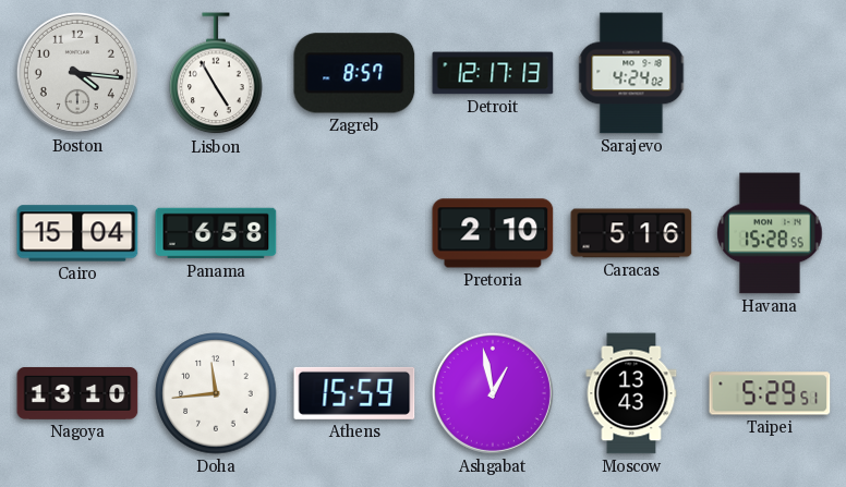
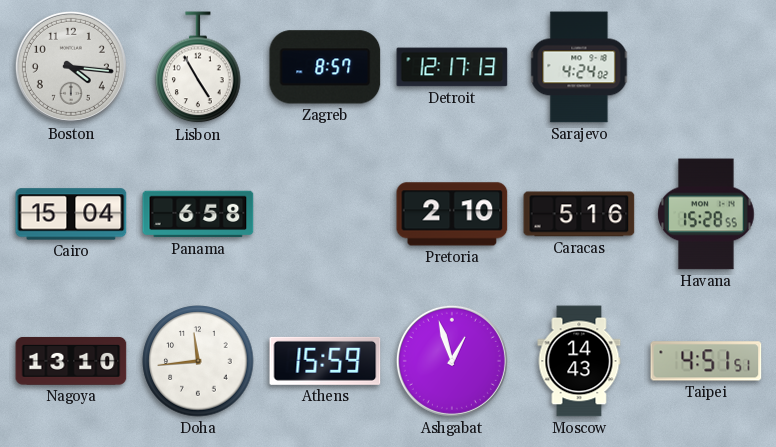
Ashgabat: 12:58 -> 12:57 (452, 361)
Moscow: 13:43 -> 14:43 (579, 361)
Taipei: 5:29 -> 4:51 (706, 361)
